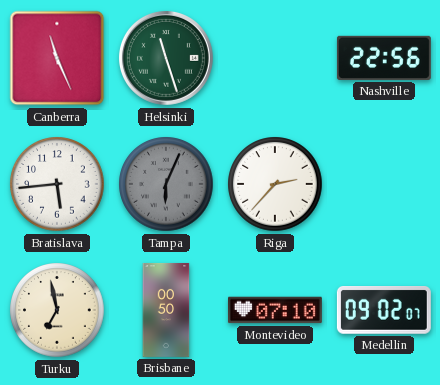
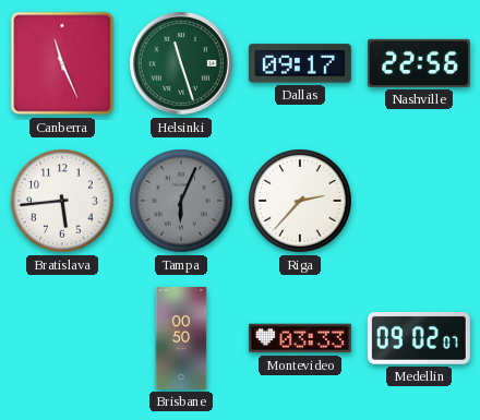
Dallas: none -> 09:17 (300, 63)
Turku: 6:58 -> none (57, 310)
Montevideo: 07:10 -> 03:33 (300, 338)
